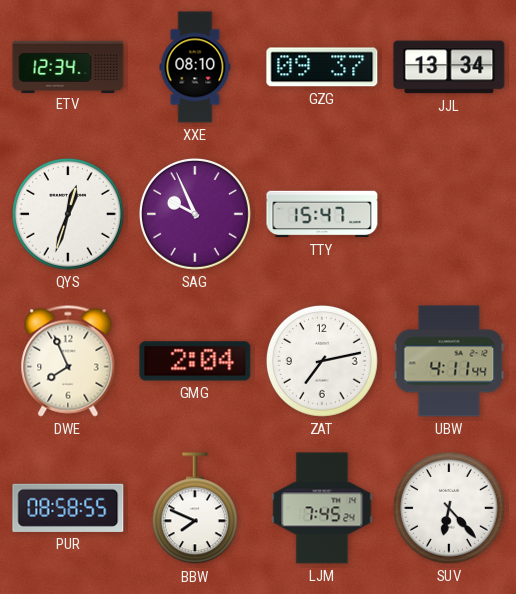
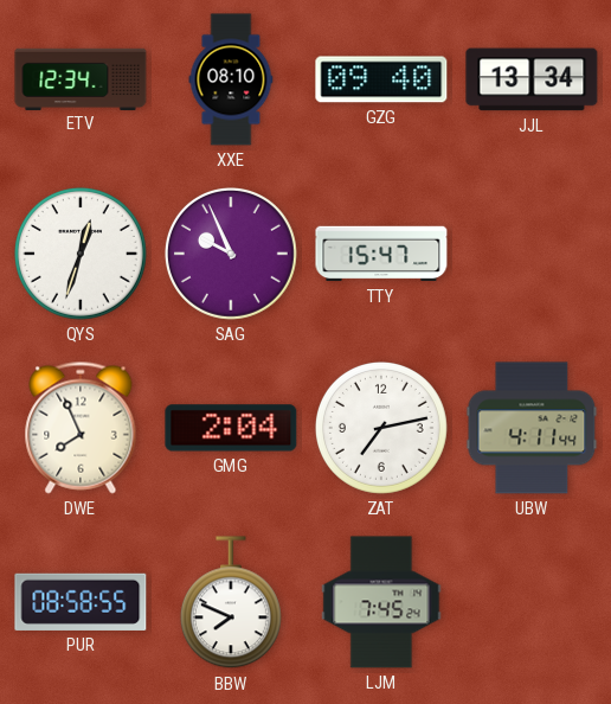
GZG: 09:37 -> 09:40 (381, 79)
SUV: 6:23 -> none (449, 508)
